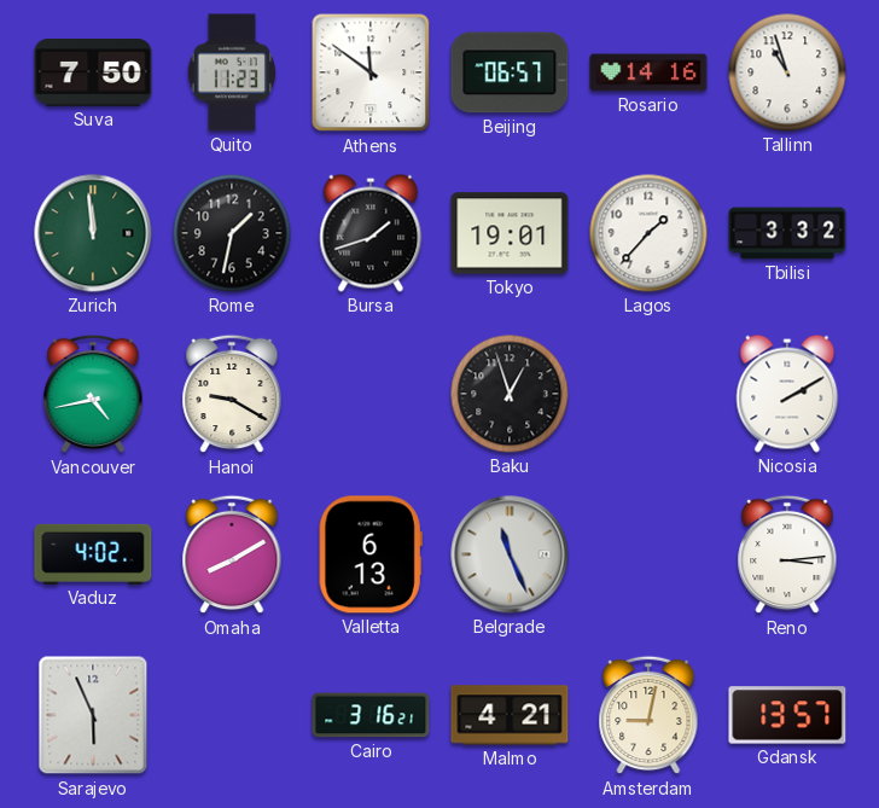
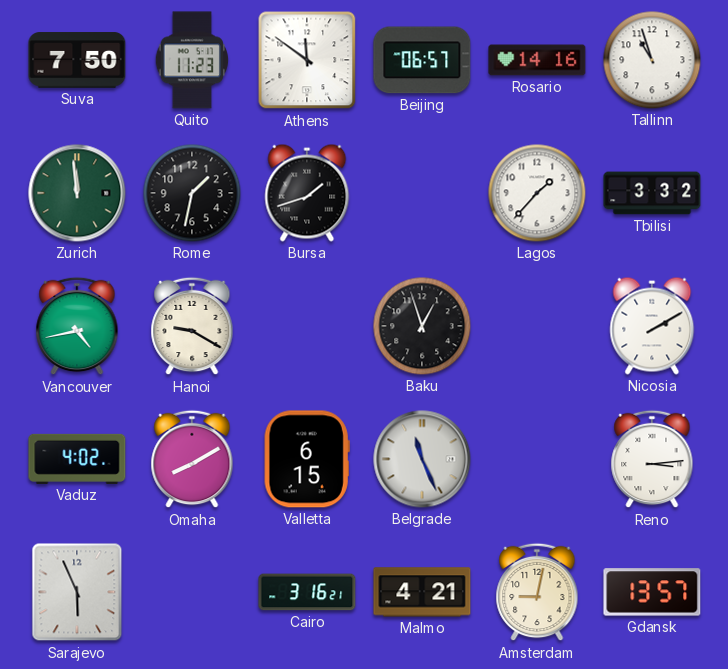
Tokyo: 19:01 -> none (510, 233)
Valletta: 6:13 -> 6:15 (307, 459)
